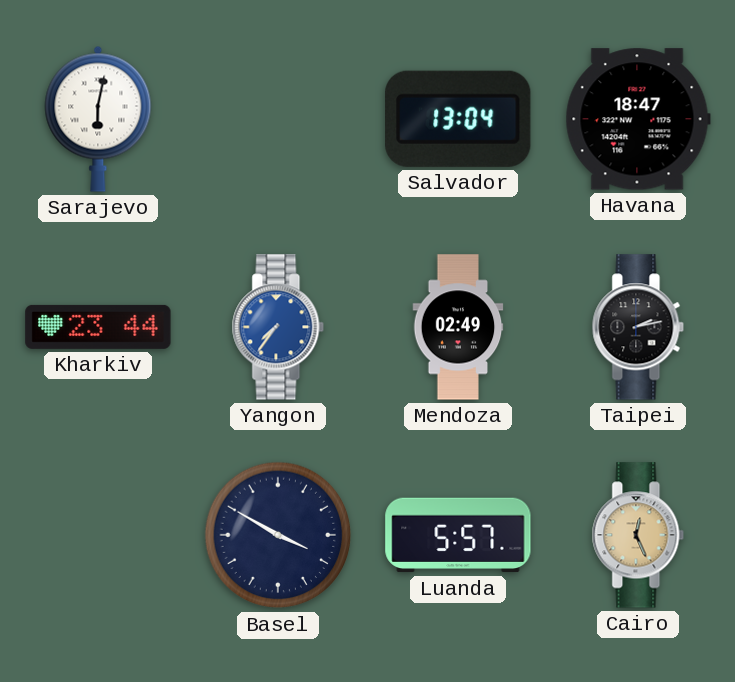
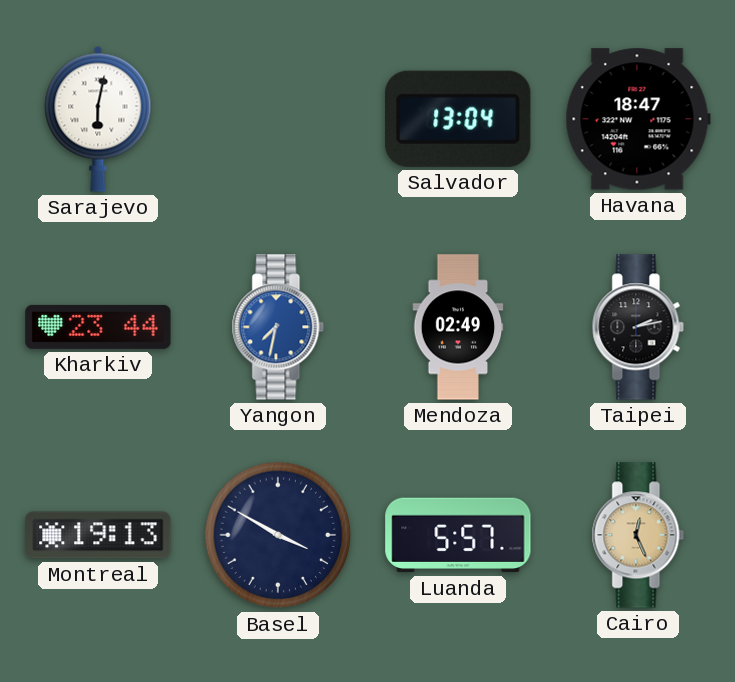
Yangon: 7:36 -> 7:32 (278, 327)
Montreal: none -> 19:13 (98, 535)
